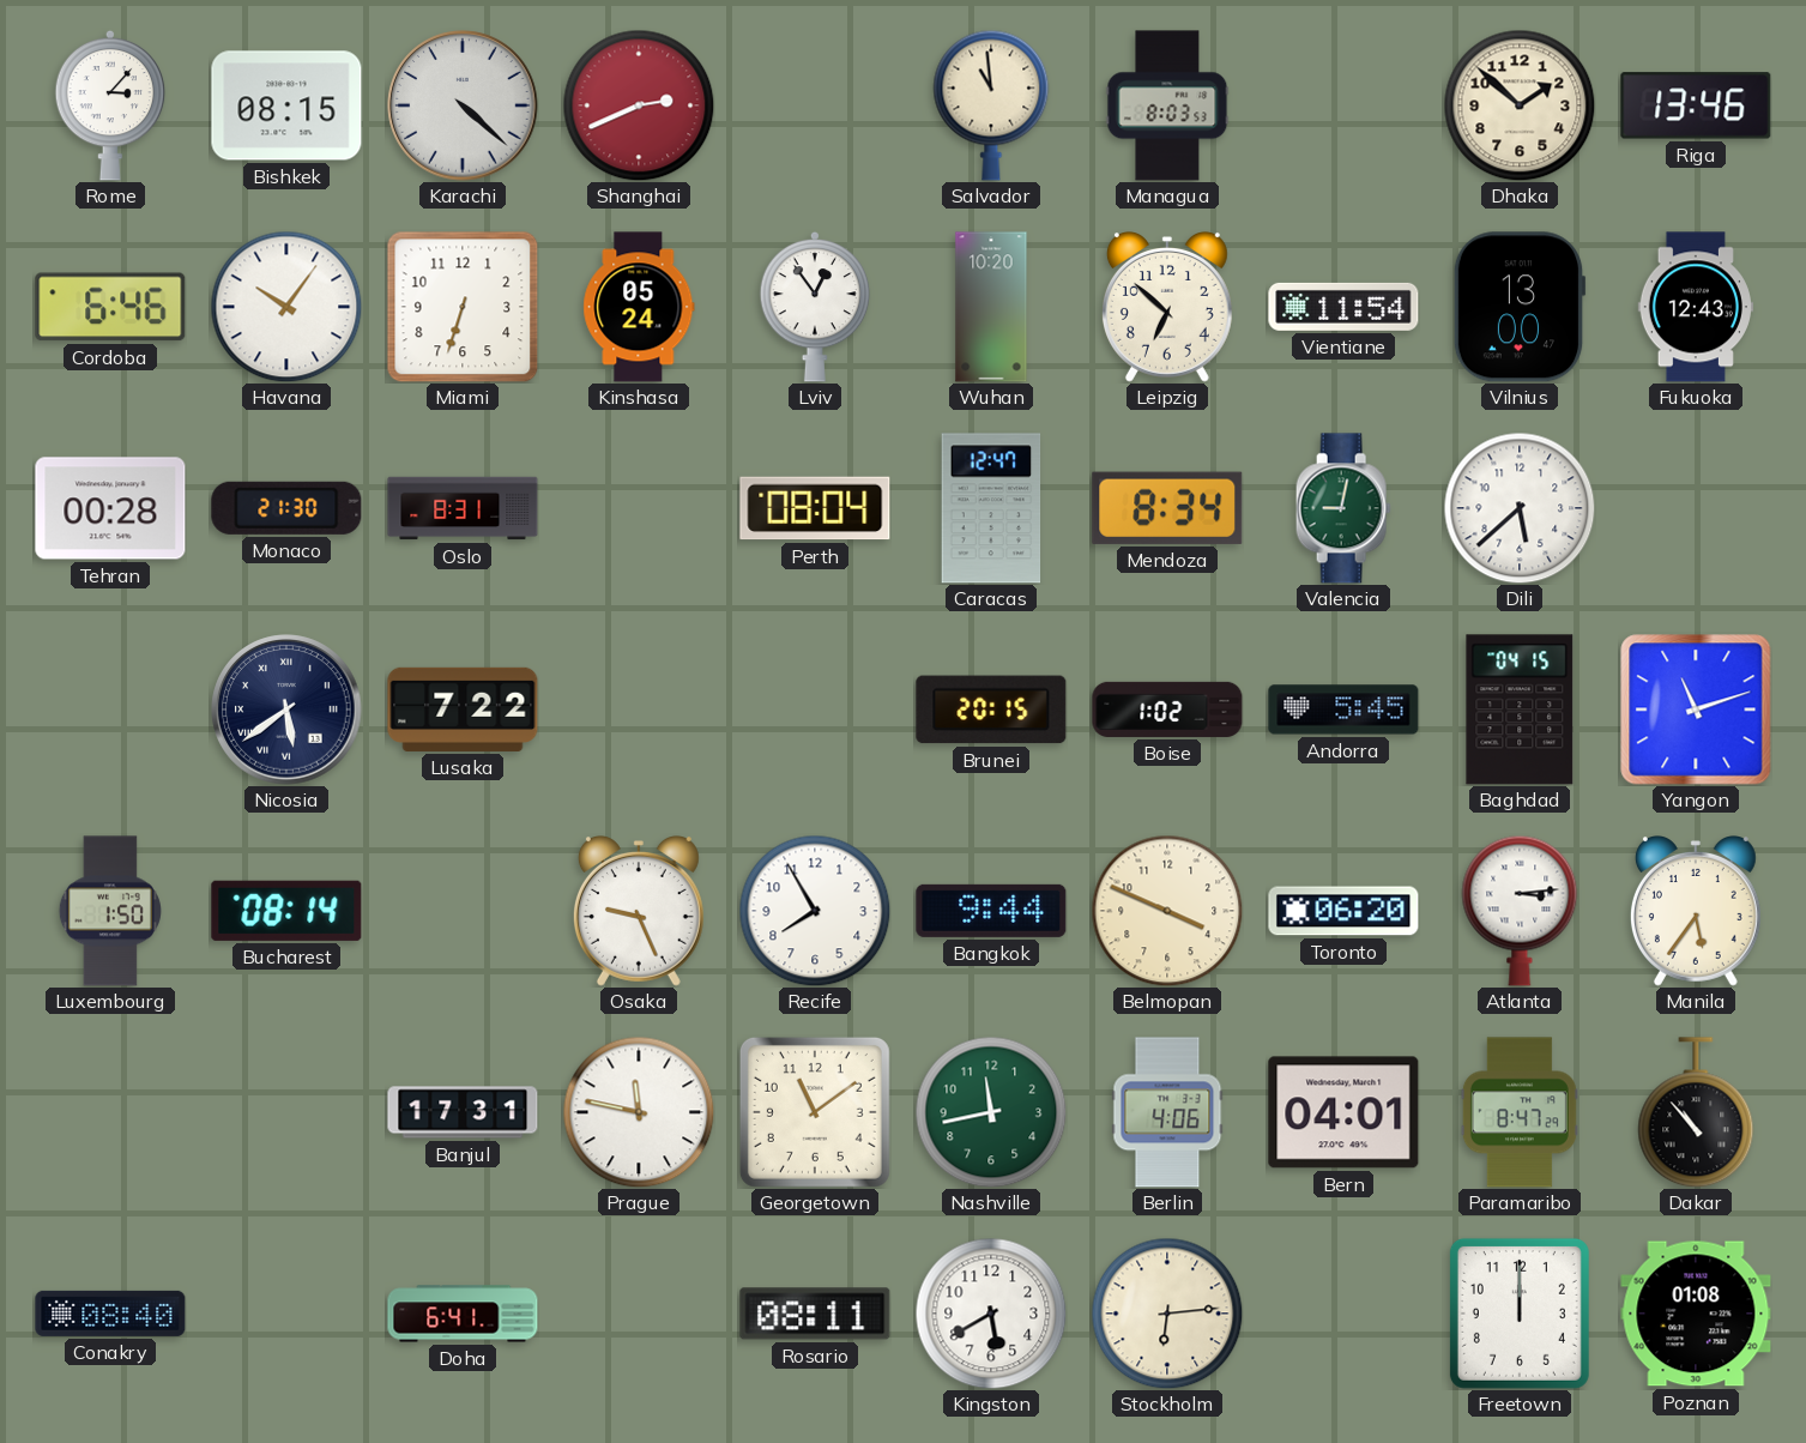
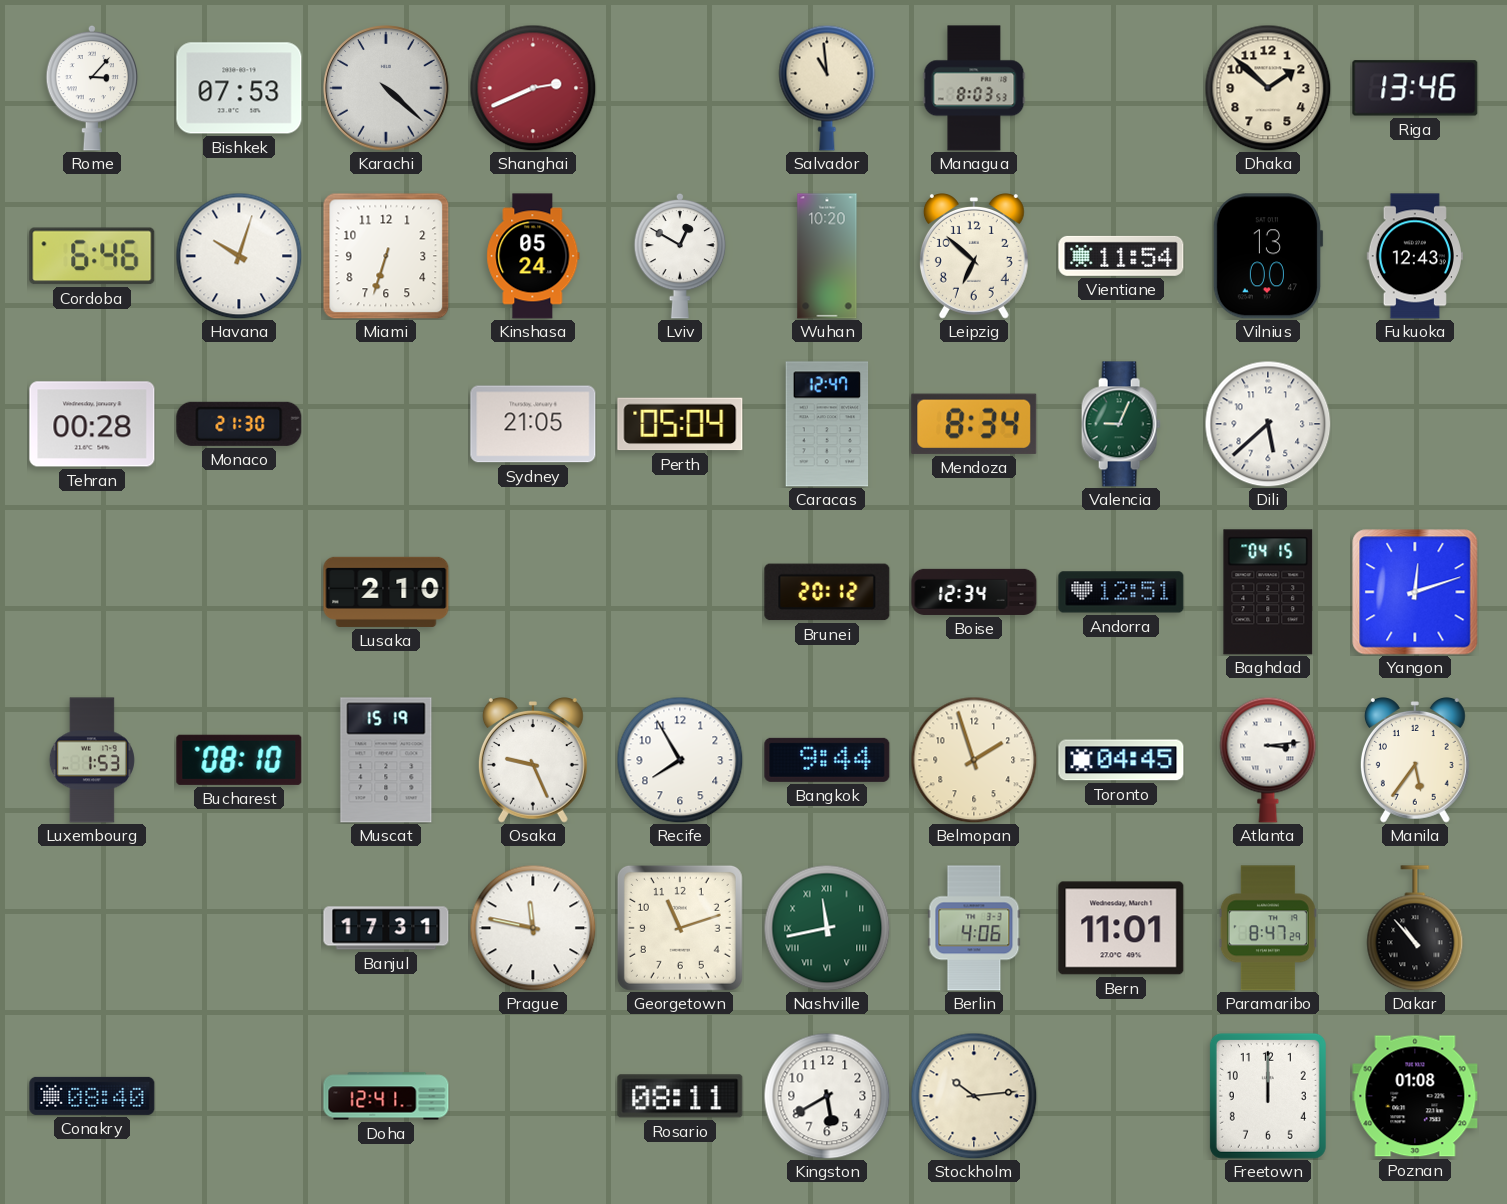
Bishkek: 08:15 -> 07:53 (239, 88)
Havana: 10:06 -> 10:03 (239, 256)
Lviv: 12:54 -> 12:50 (680, 256)
Oslo: 8:31 -> none (463, 508)
Sydney: none -> 21:05 (533, 424)
Perth: 08:04 -> 05:04 (680, 424)
Valencia: 9:02 -> 9:04 (1121, 424)
Nicosia: 5:39 -> none (286, 710)
Lusaka: 7:22 -> 2:10 (386, 592)
Brunei: 20:15 -> 20:12 (827, 592)
Boise: 1:02 -> 12:34 (974, 592)
Andorra: 5:45 -> 12:51 (1121, 592)
Yangon: 11:12 -> 12:12 (1415, 592)
Luxembourg: 1:50 -> 1:53 (92, 760)
Bucharest: 08:14 -> 08:10 (239, 760)
Muscat: none -> 15:19 (386, 760)
Belmopan: 3:49 -> 1:57 (974, 760)
Toronto: 06:20 -> 04:45 (1121, 760)
Georgetown: 11:09 -> 11:12 (680, 928)
Nashville numerals: Arabic -> Roman (827, 928)
Bern: 04:01 -> 11:01 (1121, 928)
Doha: 6:41 -> 12:41 (386, 1096)
Stockholm: 6:14 -> 10:14 (974, 1096)
